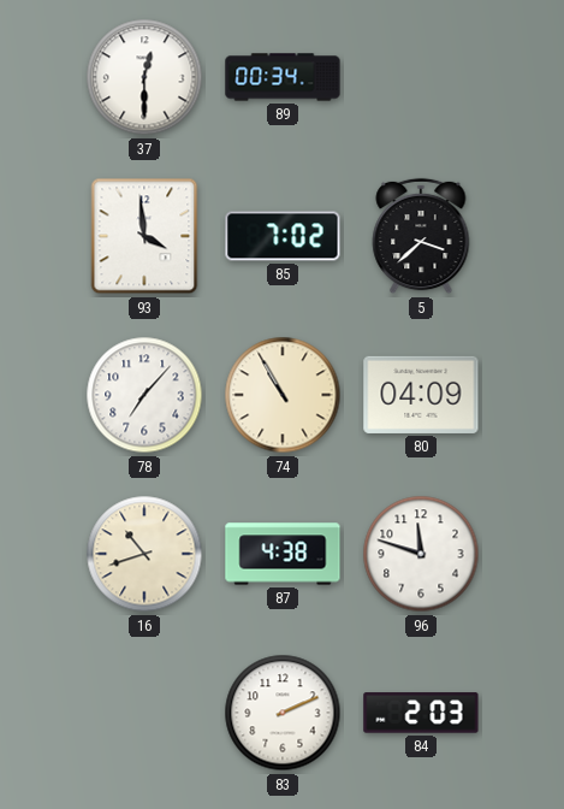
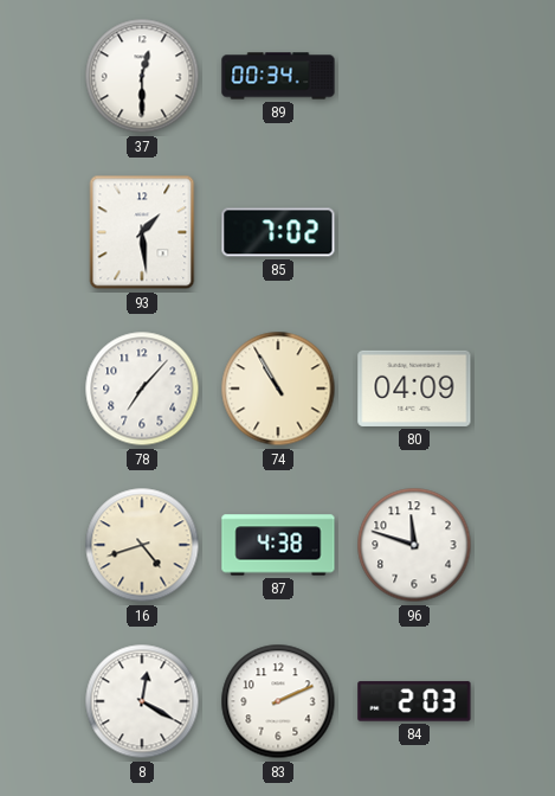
93: 3:59 -> 1:29 (142, 232)
5: 3:38 -> none (421, 236)
16: 10:42 -> 4:42 (142, 545)
8: none -> 12:20 (142, 701)
